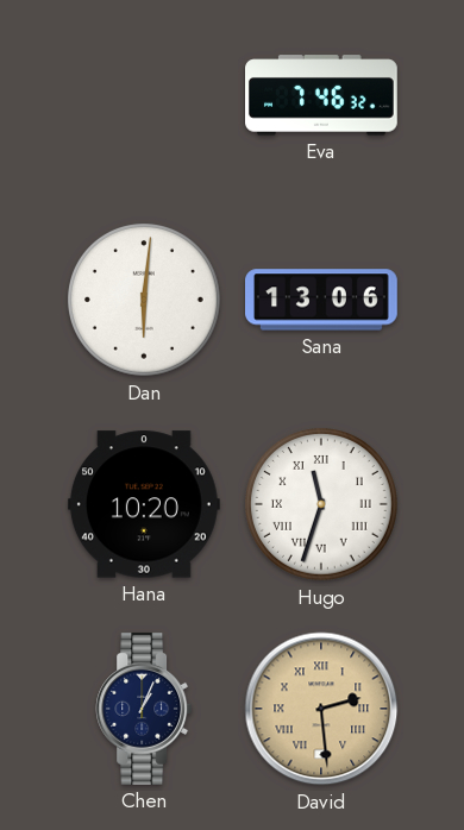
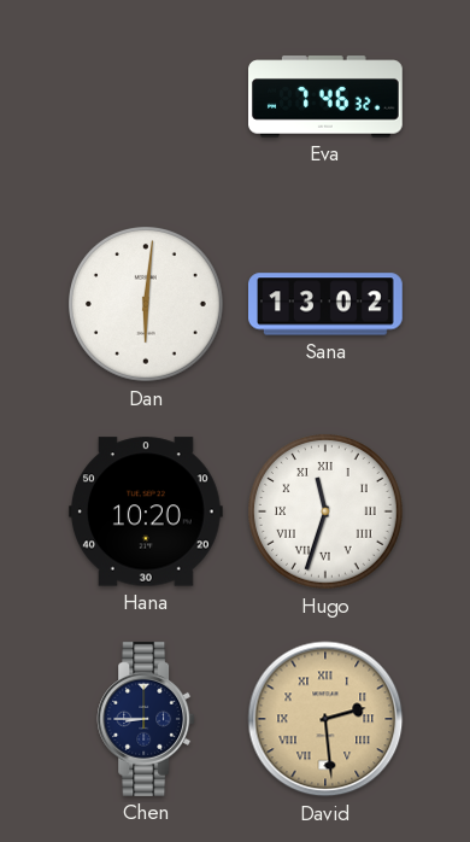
Sana: 13:06 -> 13:02 (327, 304)
Chen: 1:04 -> 8:45 (146, 719)
